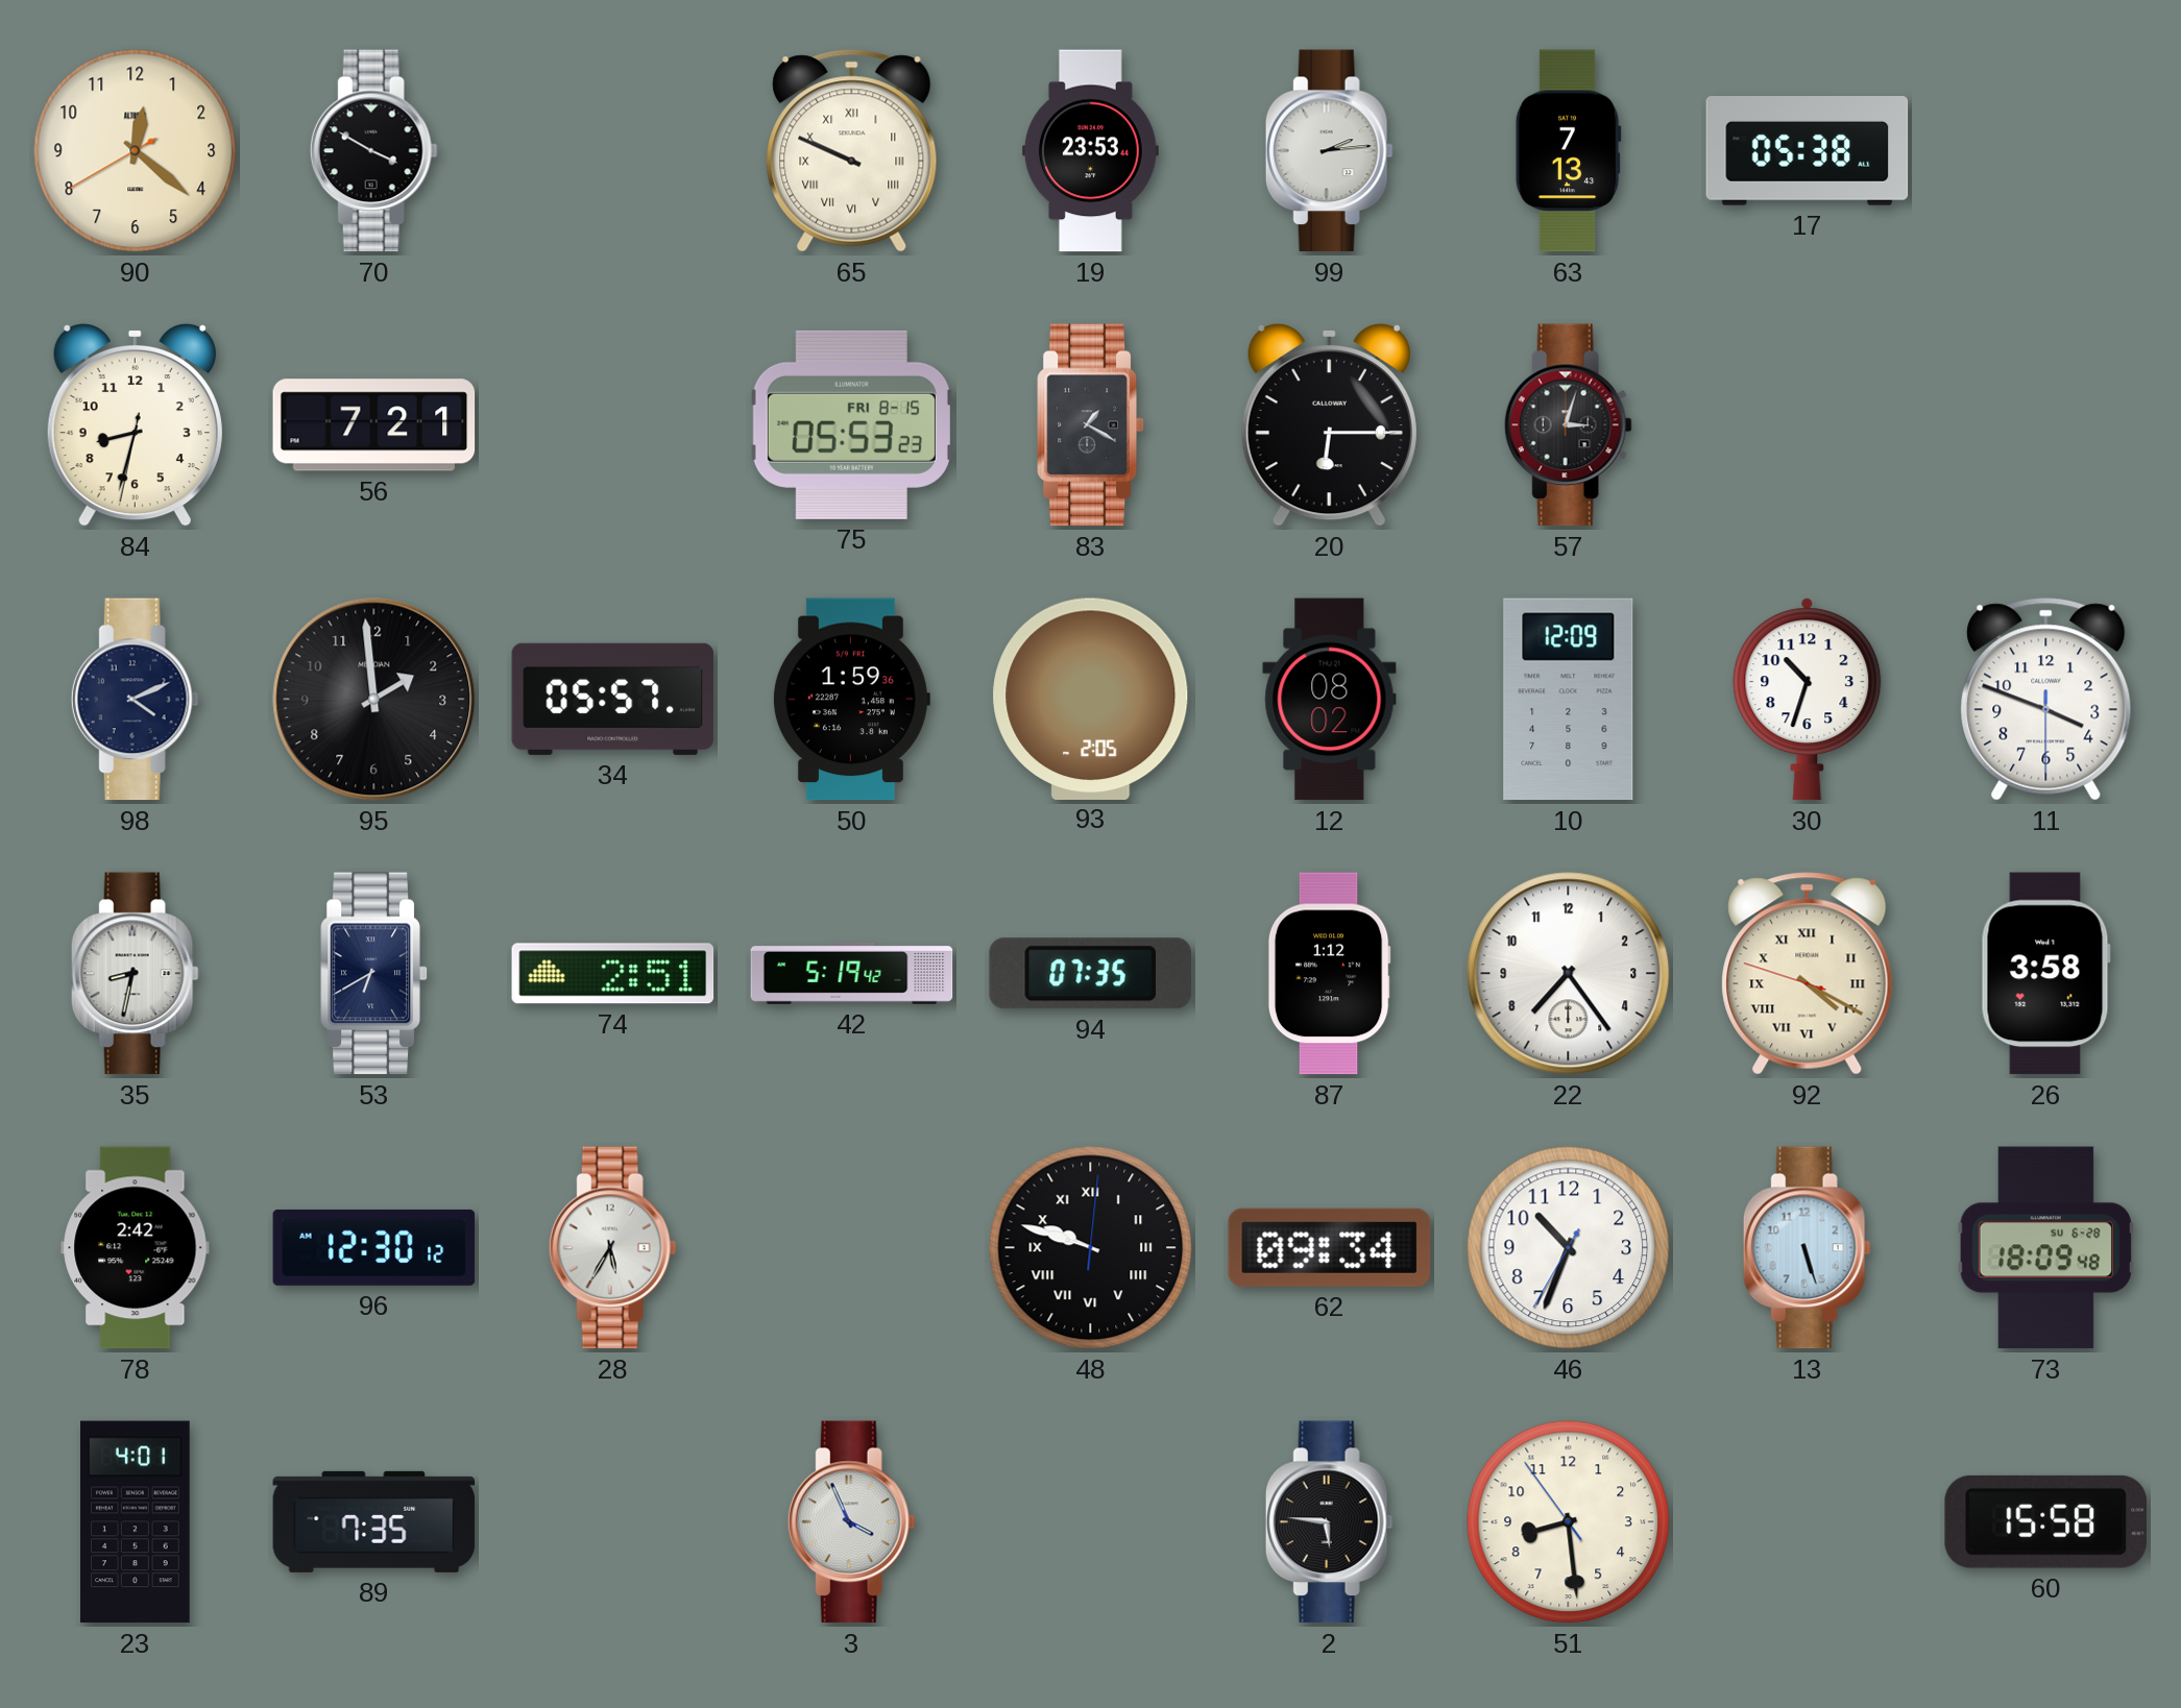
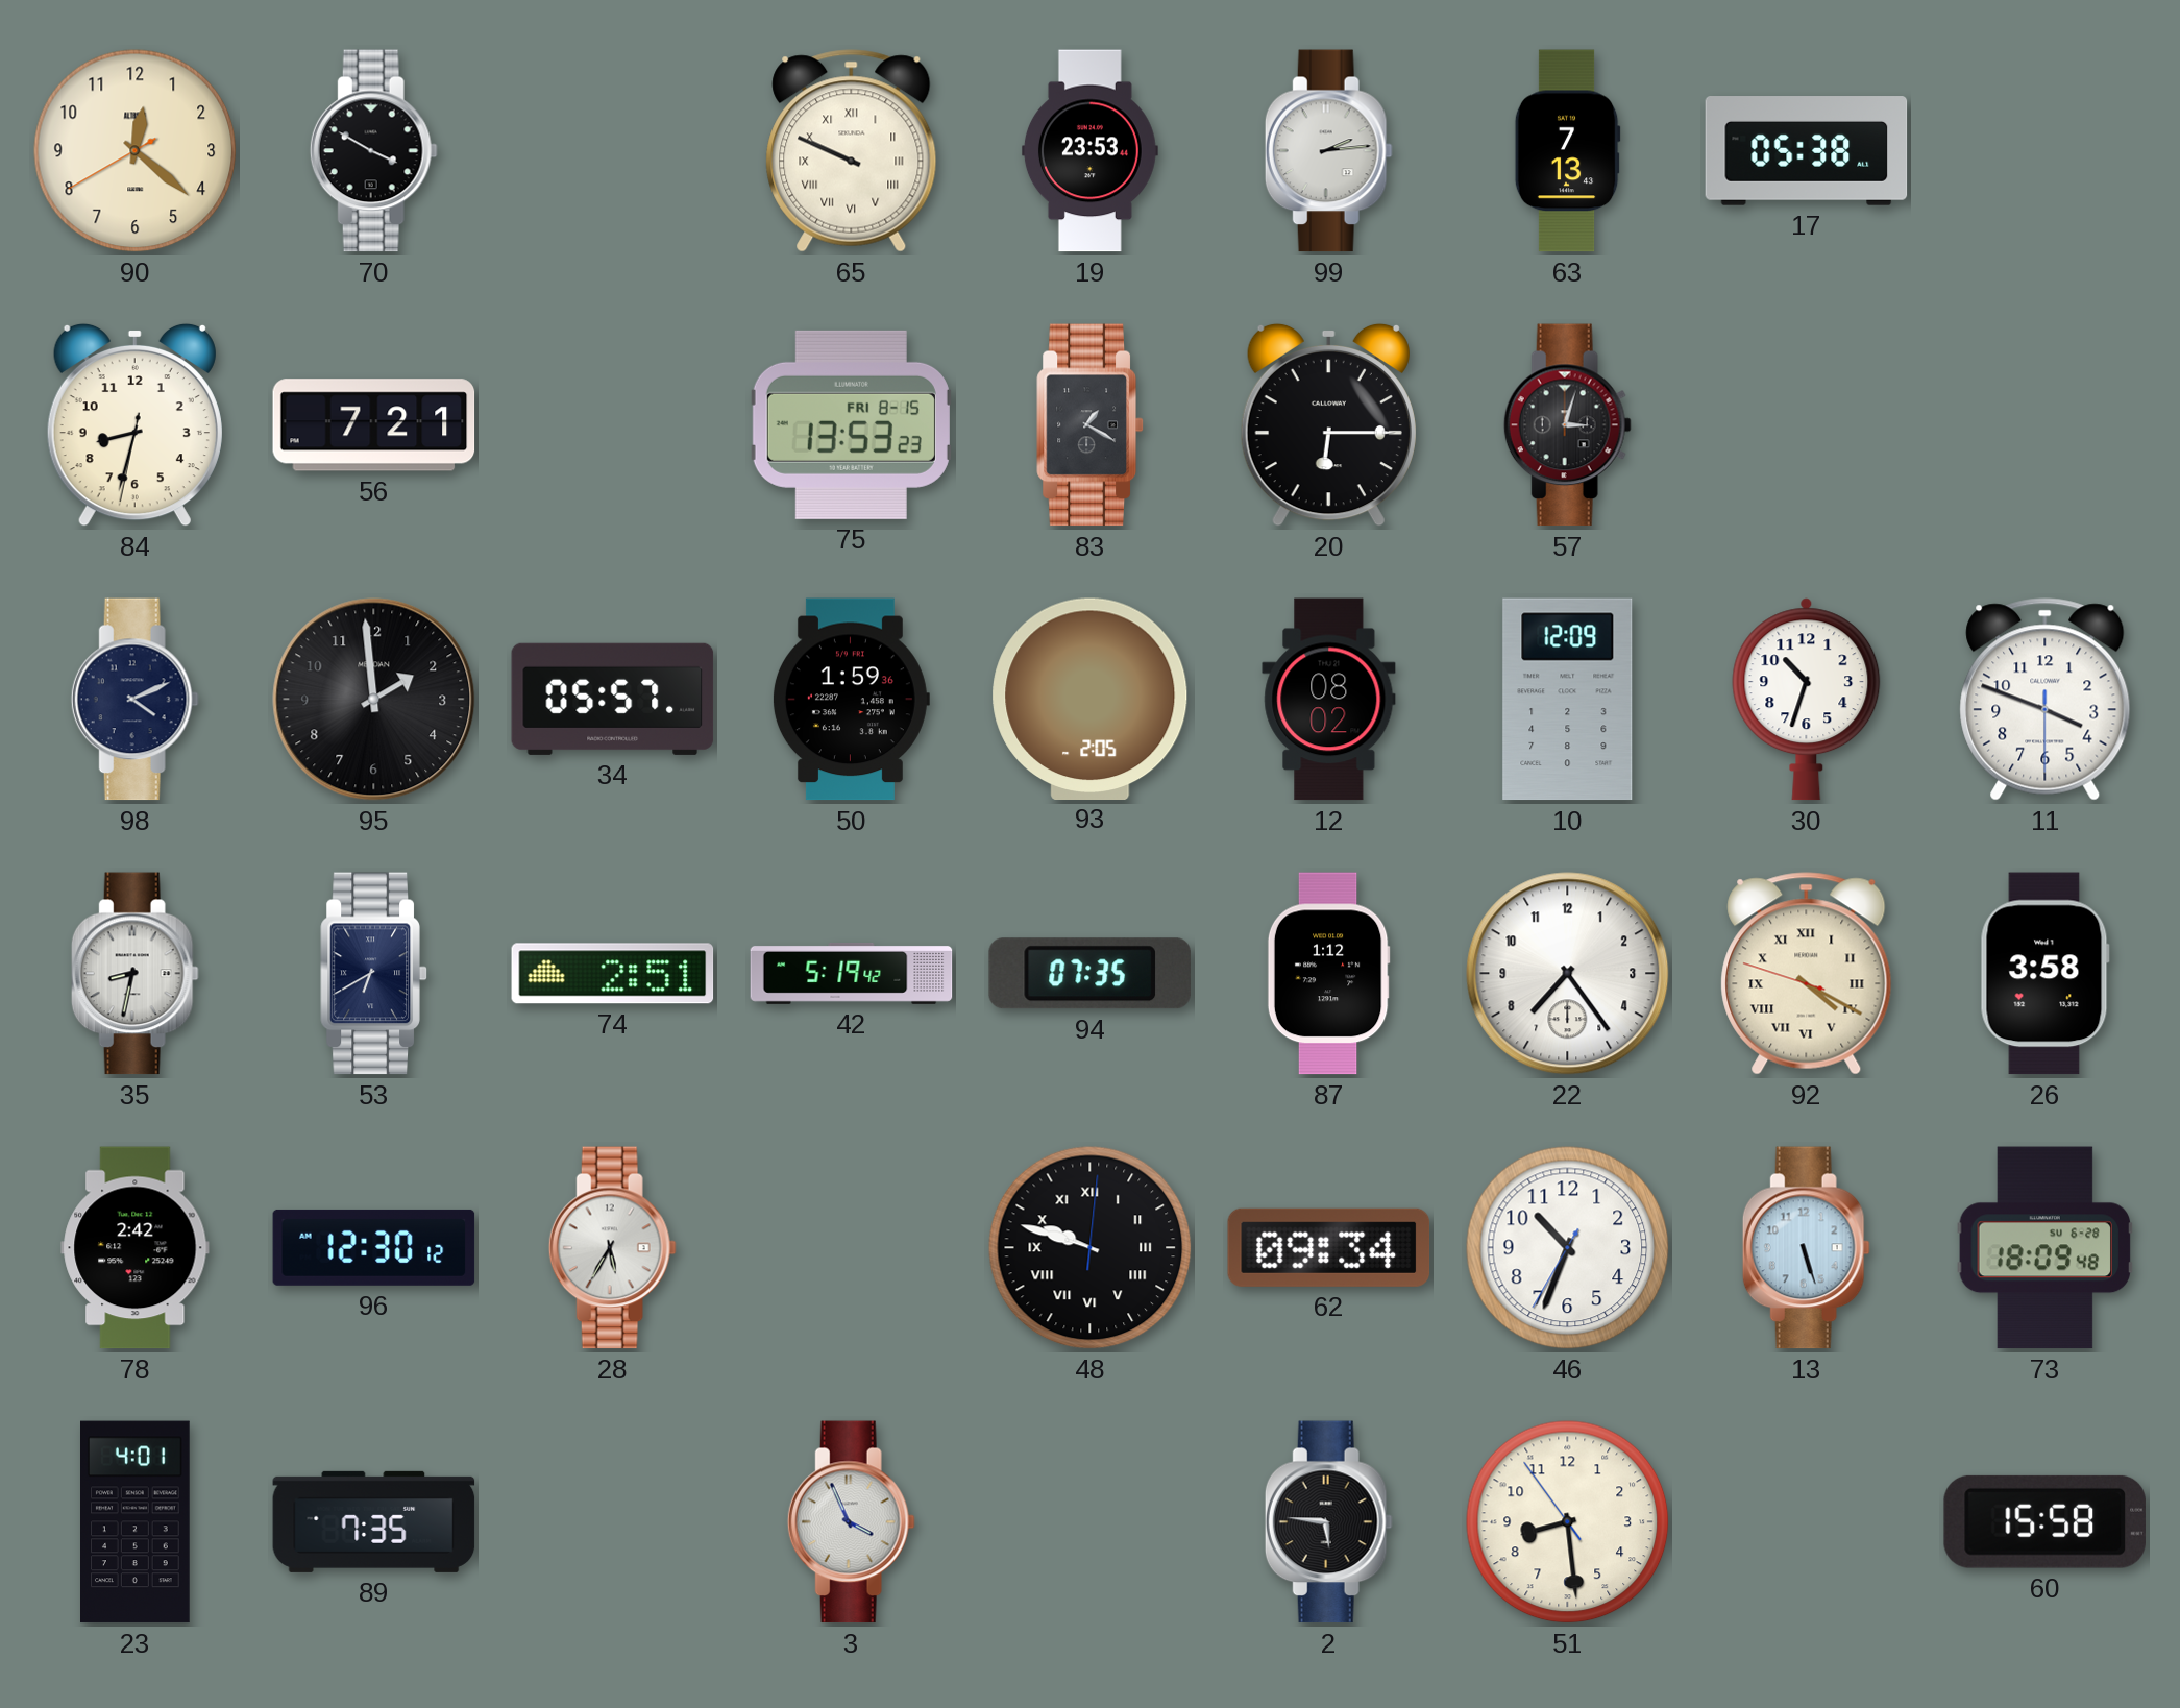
75: 05:53 -> 13:53 (851, 424)
